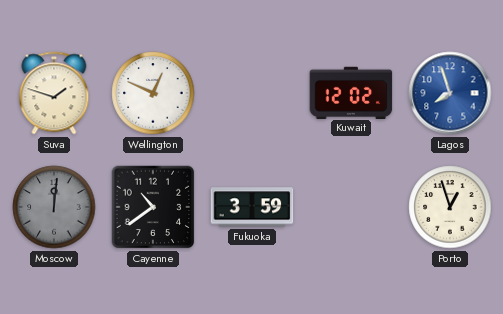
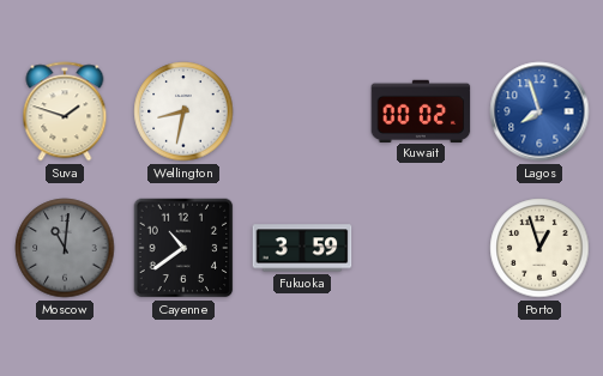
Wellington: 12:49 -> 8:32 (183, 111)
Kuwait: 12:02 -> 00:02 (421, 110)
Moscow: 12:01 -> 11:01 (65, 248)
